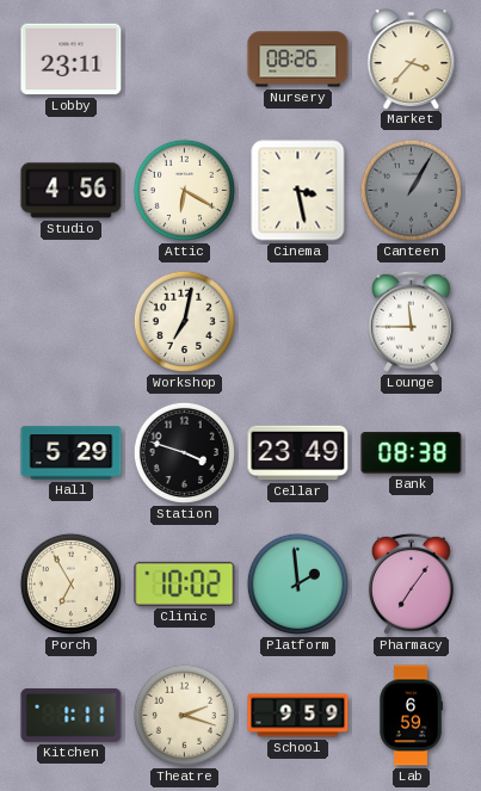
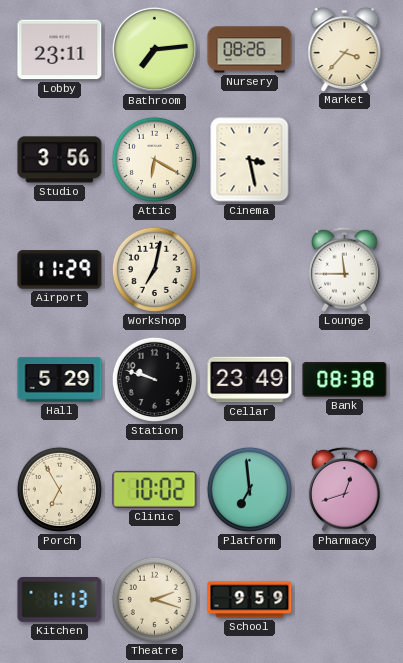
Bathroom: none -> 7:14 (154, 49)
Studio: 4:56 -> 3:56 (60, 160)
Canteen: 1:05 -> none (411, 190)
Airport: none -> 11:29 (60, 270)
Station: 3:48 -> 9:48 (154, 379)
Platform: 1:59 -> 6:59 (249, 489)
Pharmacy: 7:06 -> 12:42 (344, 489)
Kitchen: 1:11 -> 1:13 (60, 600)
Lab: 6:59 -> none (411, 716)
